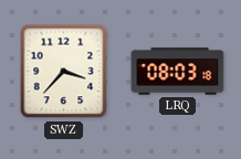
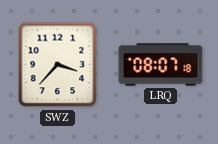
LRQ: 08:03 -> 08:07 (161, 65)
